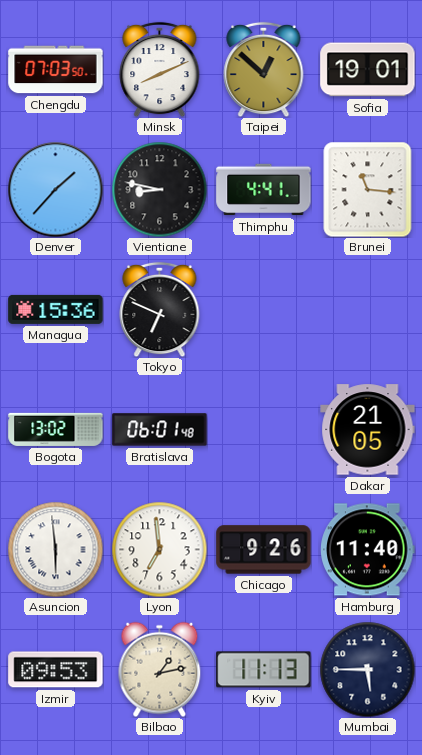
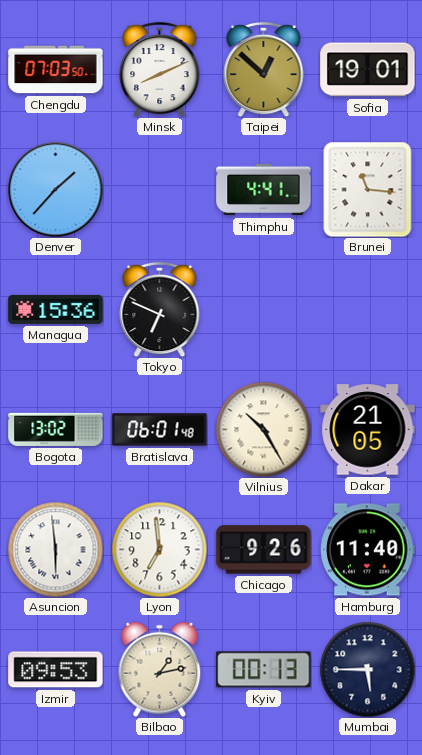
Vientiane: 8:47 -> none (159, 189)
Vilnius: none -> 10:25 (263, 429)
Kyiv: 11:13 -> 00:13 (264, 670)
